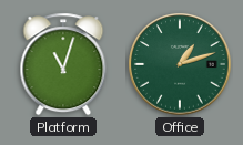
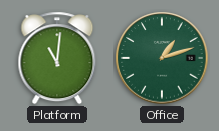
Platform: 11:03 -> 11:01 (57, 58)
